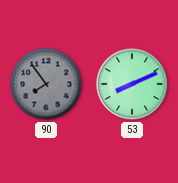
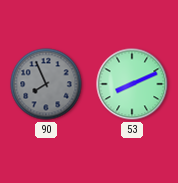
90: 7:54 -> 7:56 (46, 84)
